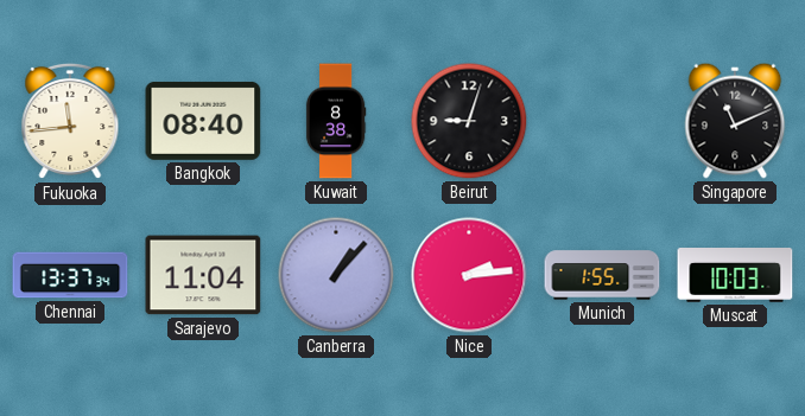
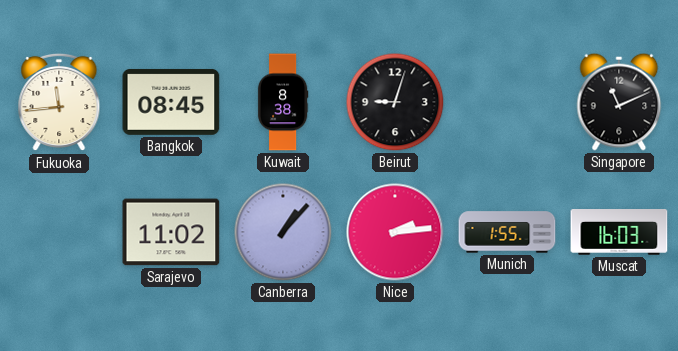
Bangkok: 08:40 -> 08:45 (171, 102)
Chennai: 13:37 -> none (70, 275)
Sarajevo: 11:04 -> 11:02 (171, 232)
Muscat: 10:03 -> 16:03 (619, 233)
